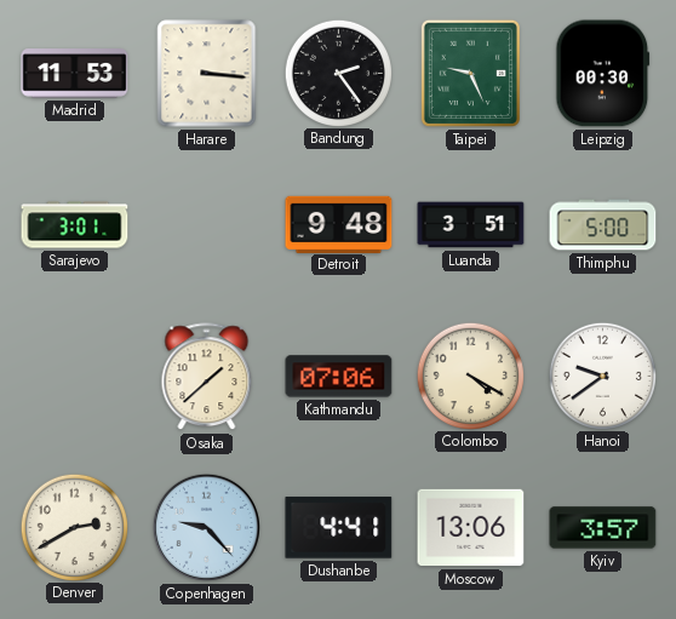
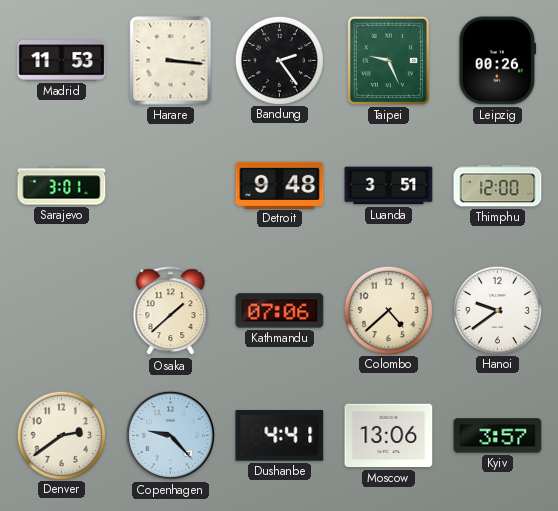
Leipzig: 00:30 -> 00:26 (498, 61)
Thimphu: 5:00 -> 12:00 (498, 186)
Colombo: 4:20 -> 4:38 (388, 310)
Denver: 2:40 -> 2:39 (61, 435)
